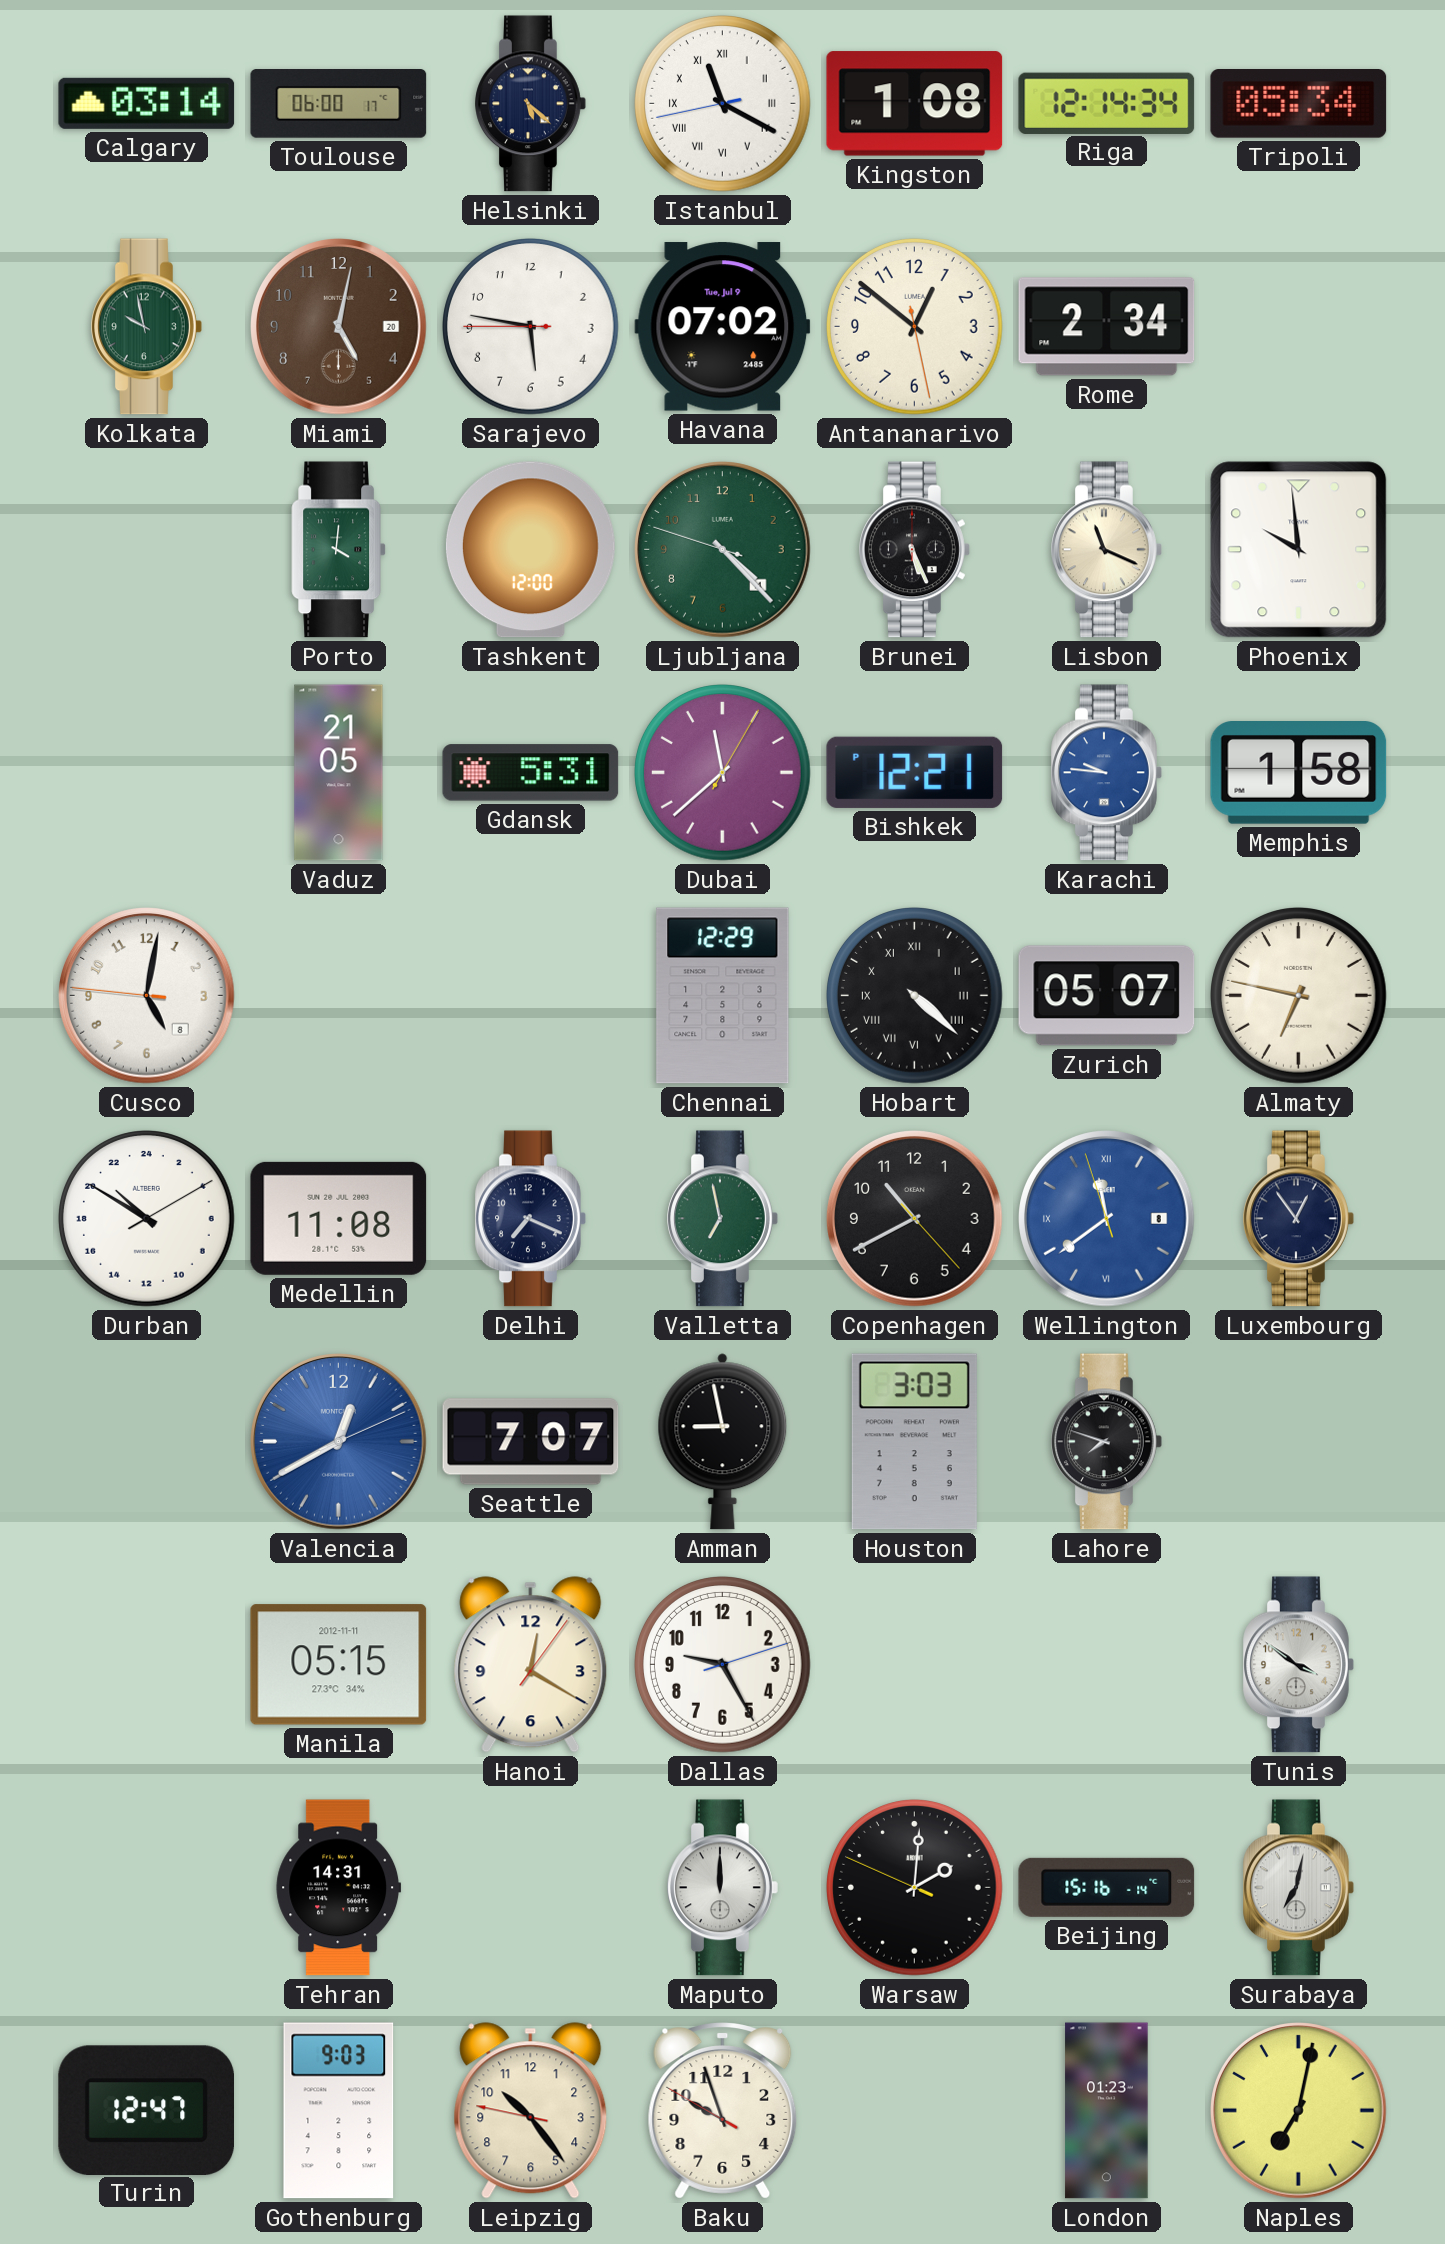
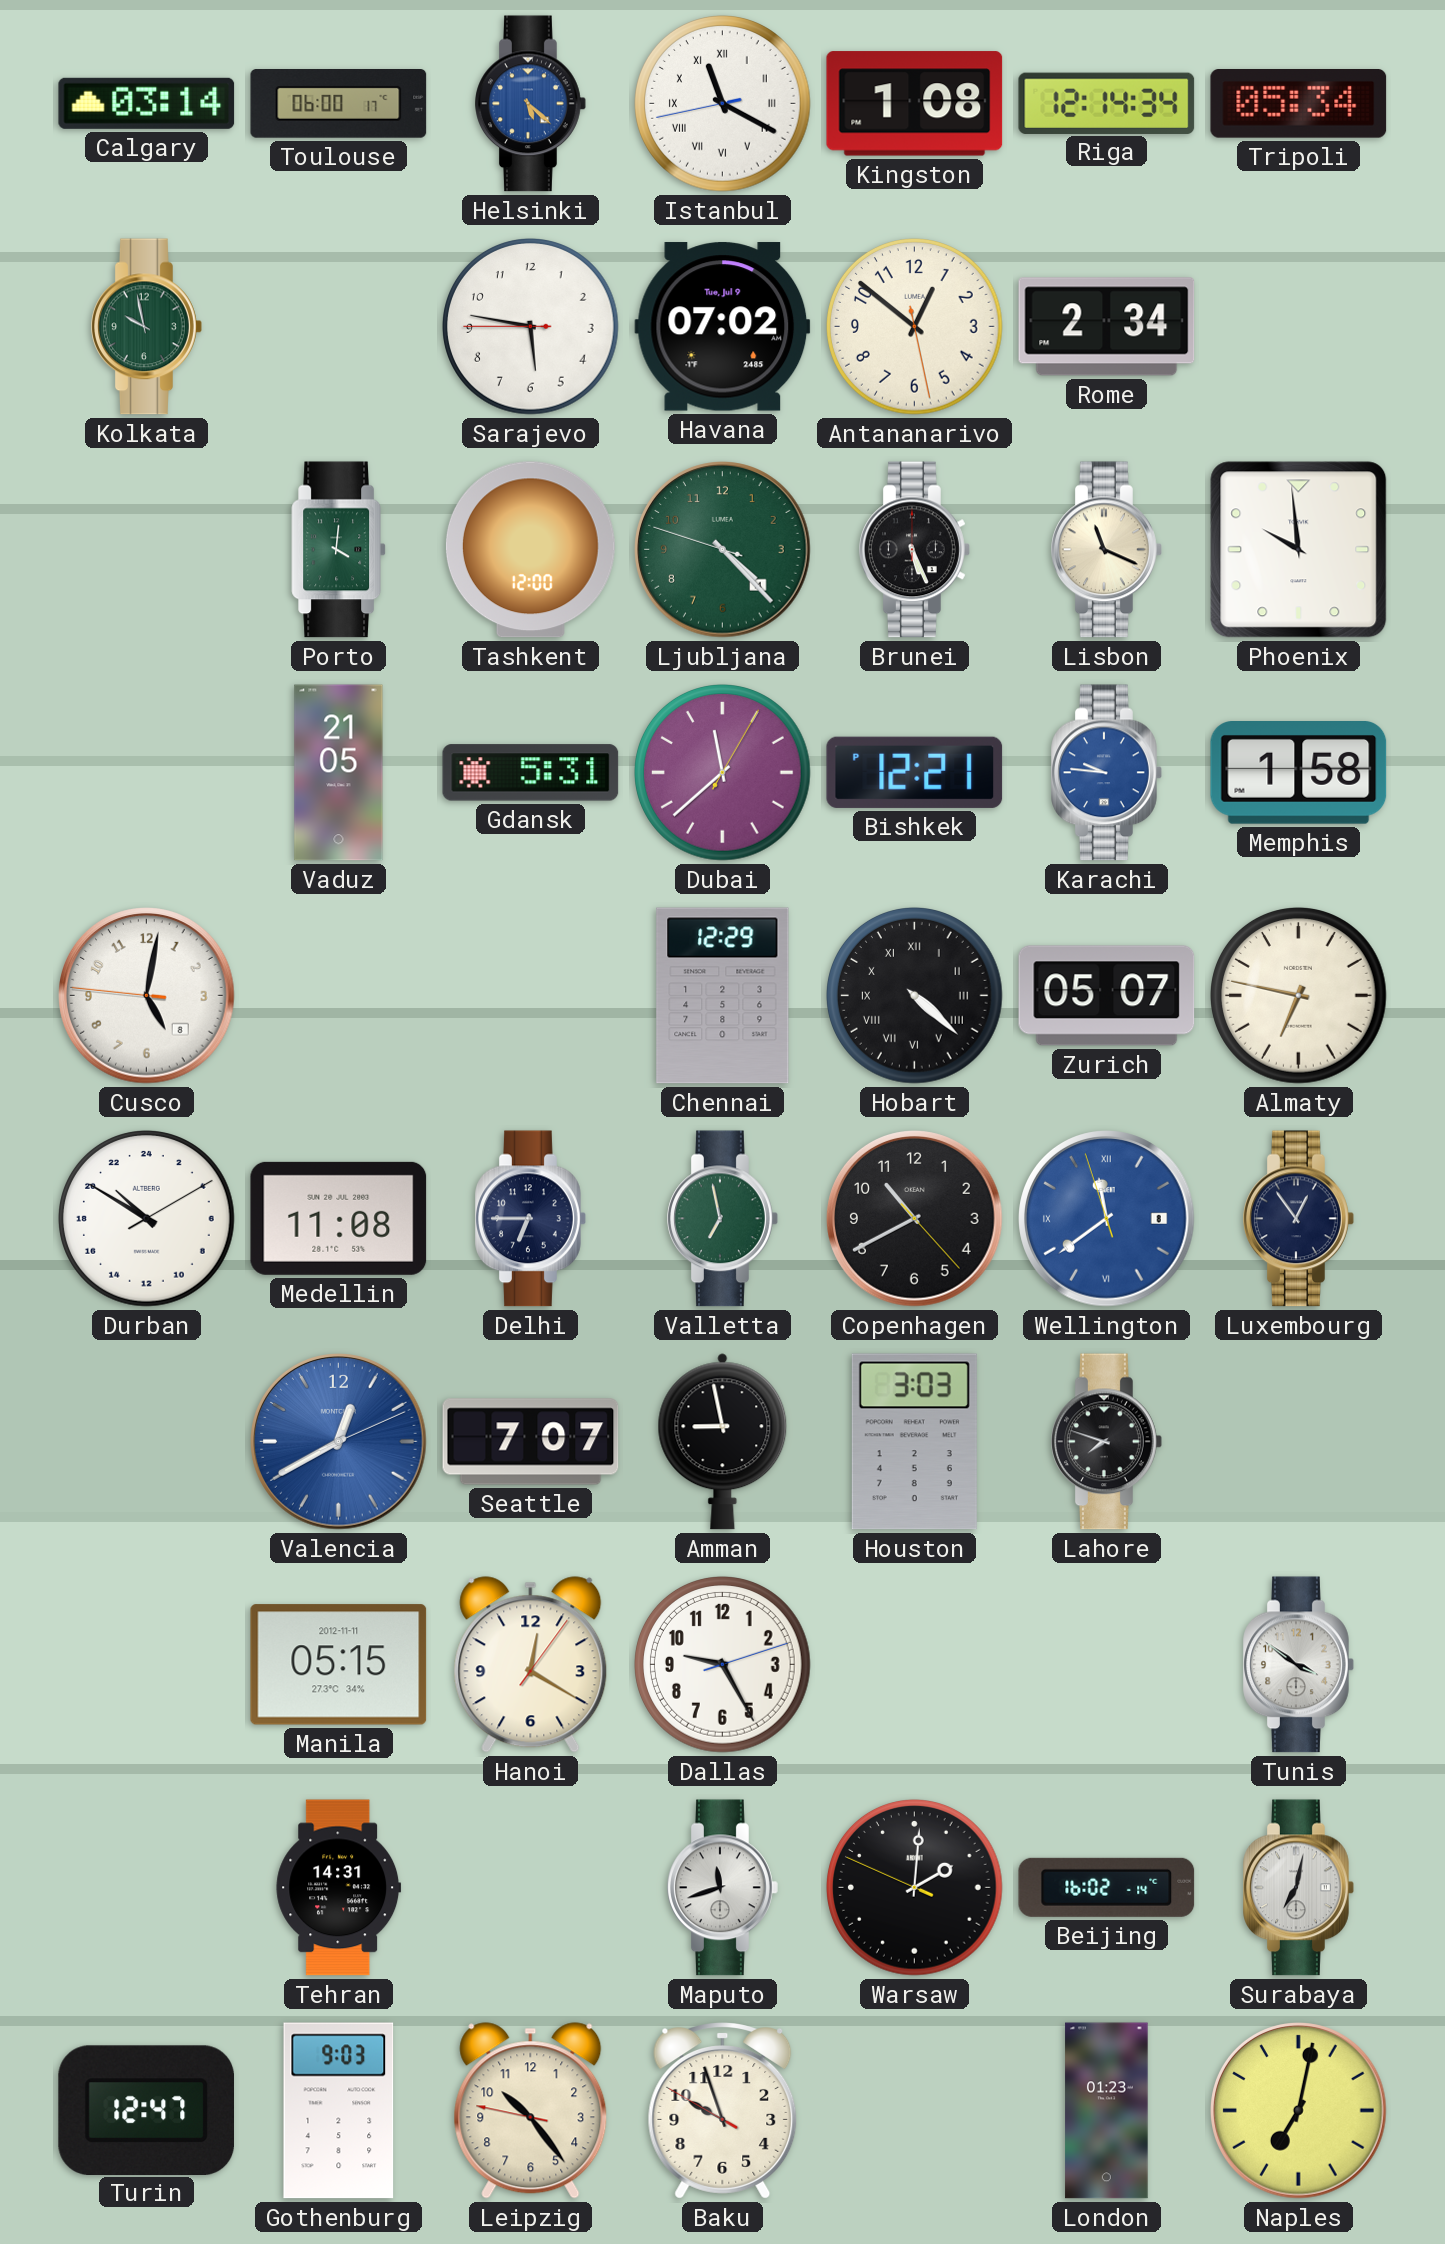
Helsinki dial: navy -> blue (531, 104)
Miami: 5:02 -> none (339, 327)
Delhi: 7:19 -> 6:45 (531, 1219)
Maputo: 12:00 -> 11:42 (723, 1888)
Beijing: 15:16 -> 16:02 (1107, 1887)
